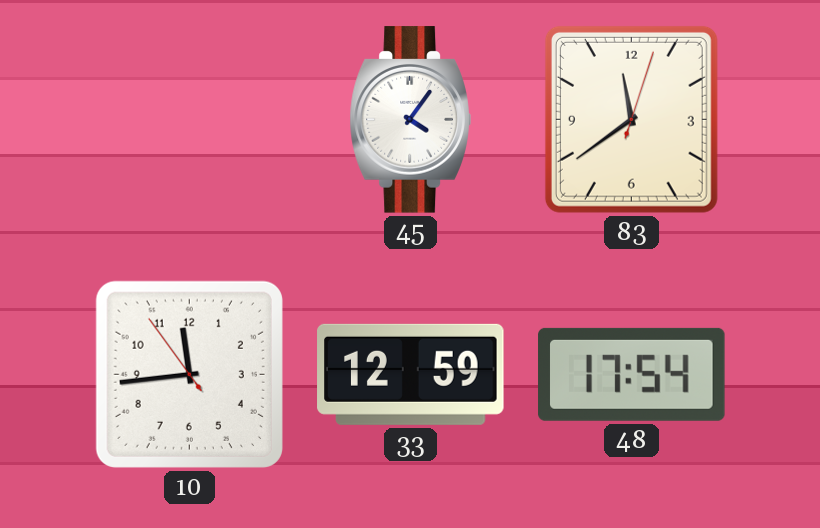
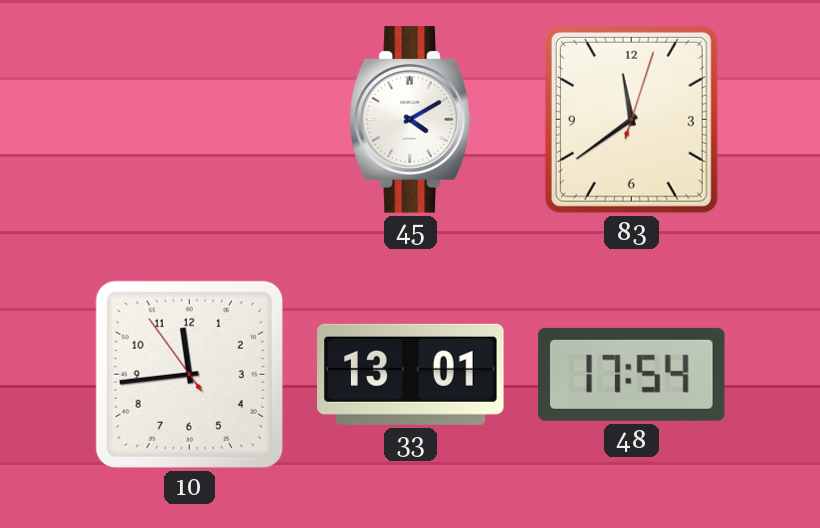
45: 4:06 -> 4:10 (410, 120)
33: 12:59 -> 13:01 (411, 374)
